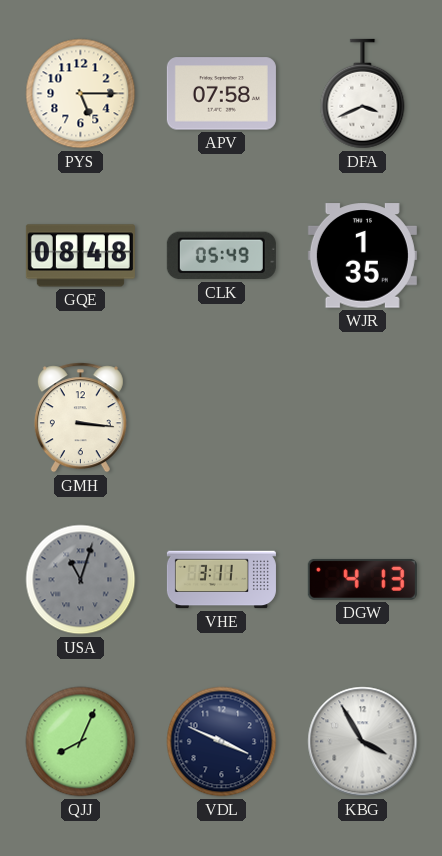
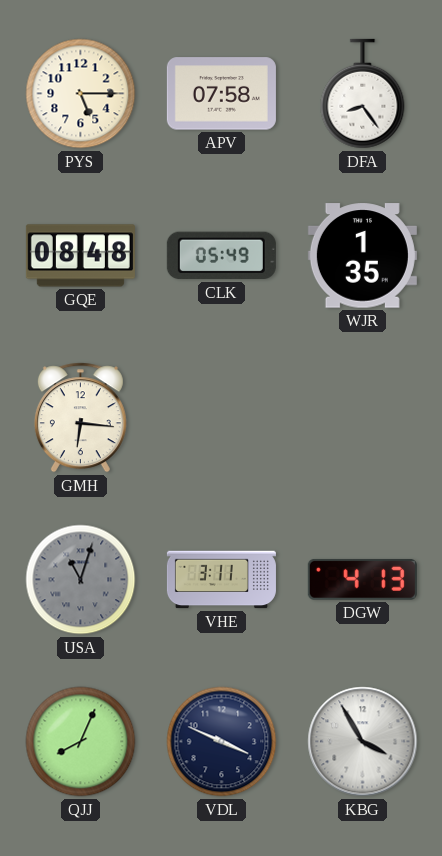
DFA: 3:41 -> 8:24 (363, 94)
GMH: 3:16 -> 6:16 (80, 418)
